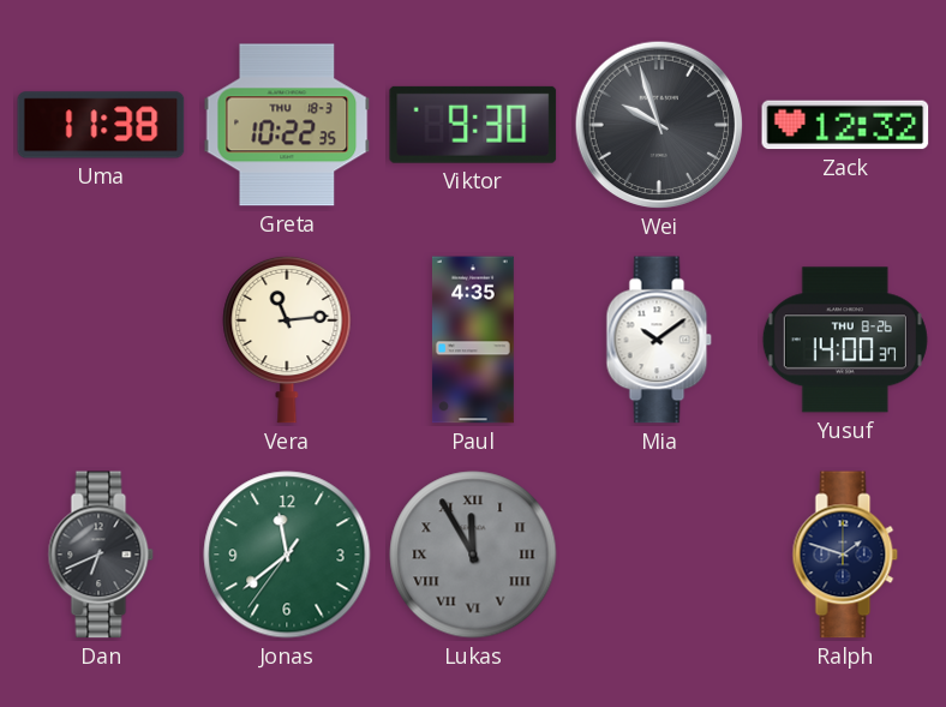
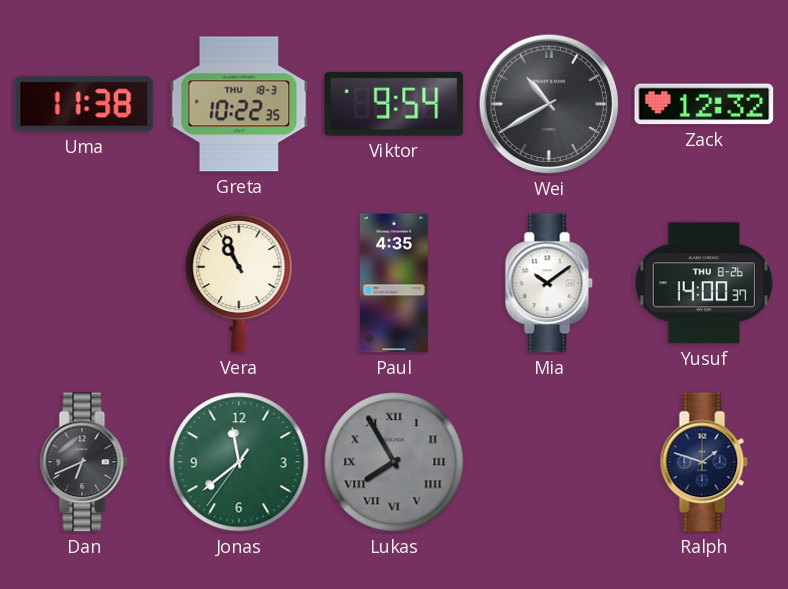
Viktor: 9:30 -> 9:54 (394, 104)
Wei: 9:57 -> 10:40 (549, 104)
Vera: 11:14 -> 10:56 (239, 283)
Lukas: 11:55 -> 7:55 (394, 462)
